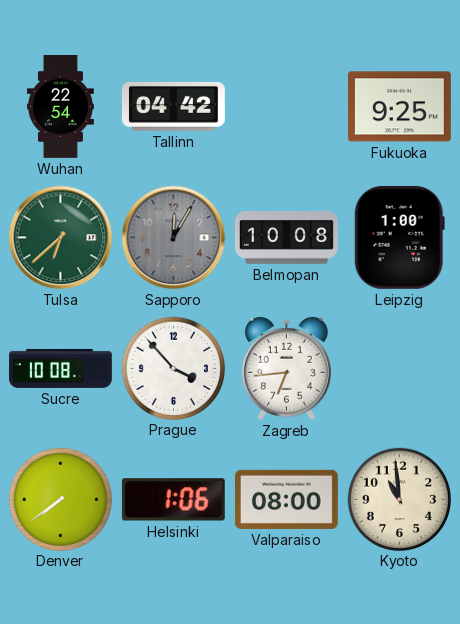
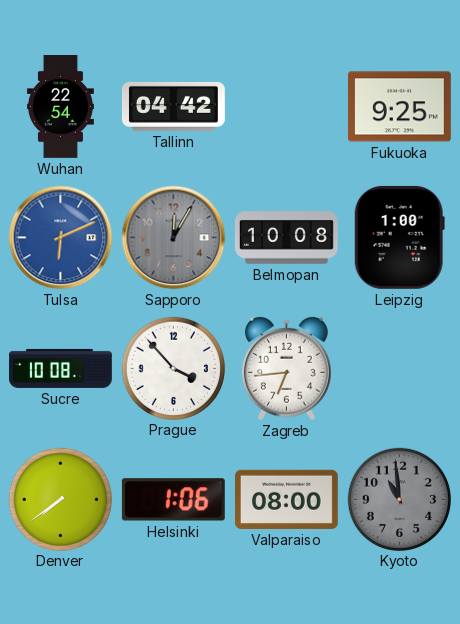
Tulsa: 6:38 -> 6:11 (61, 238)
Tulsa dial: green -> blue (61, 238)
Kyoto dial: cream -> grey (399, 499)
